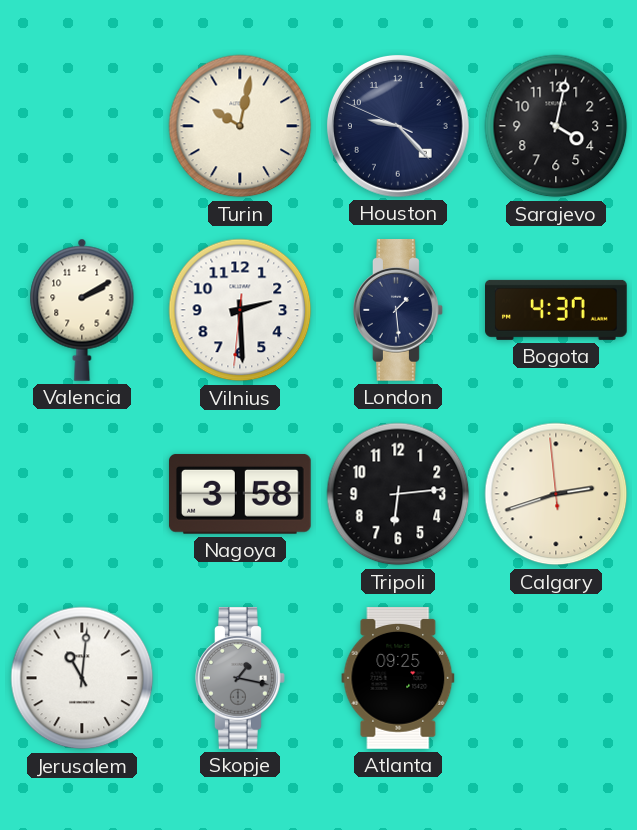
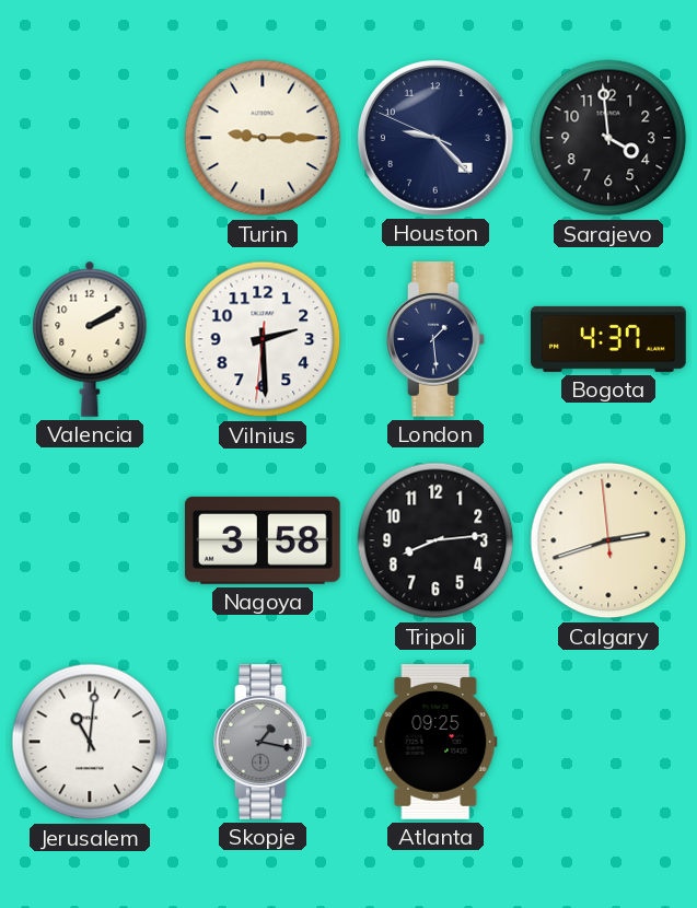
Turin: 10:02 -> 9:15 (263, 138)
Sarajevo: 4:02 -> 3:59 (608, 138)
Tripoli: 6:14 -> 8:14 (435, 540)
